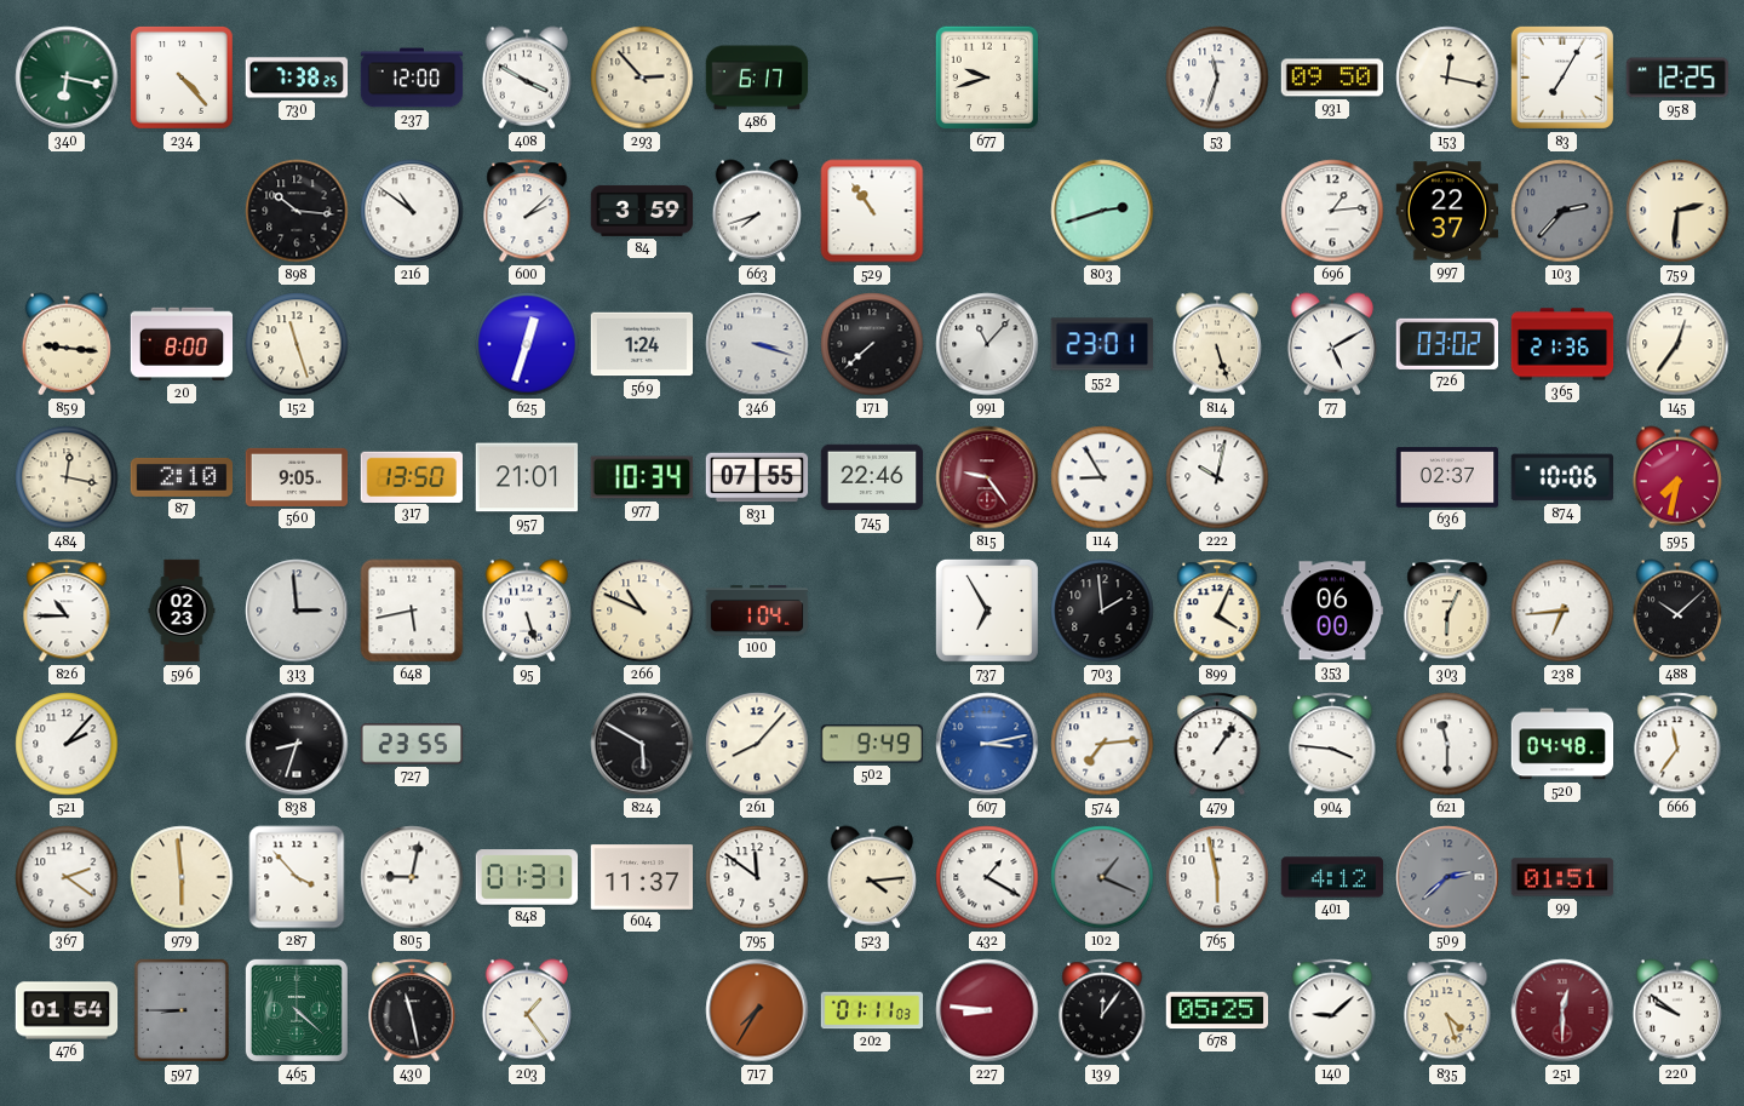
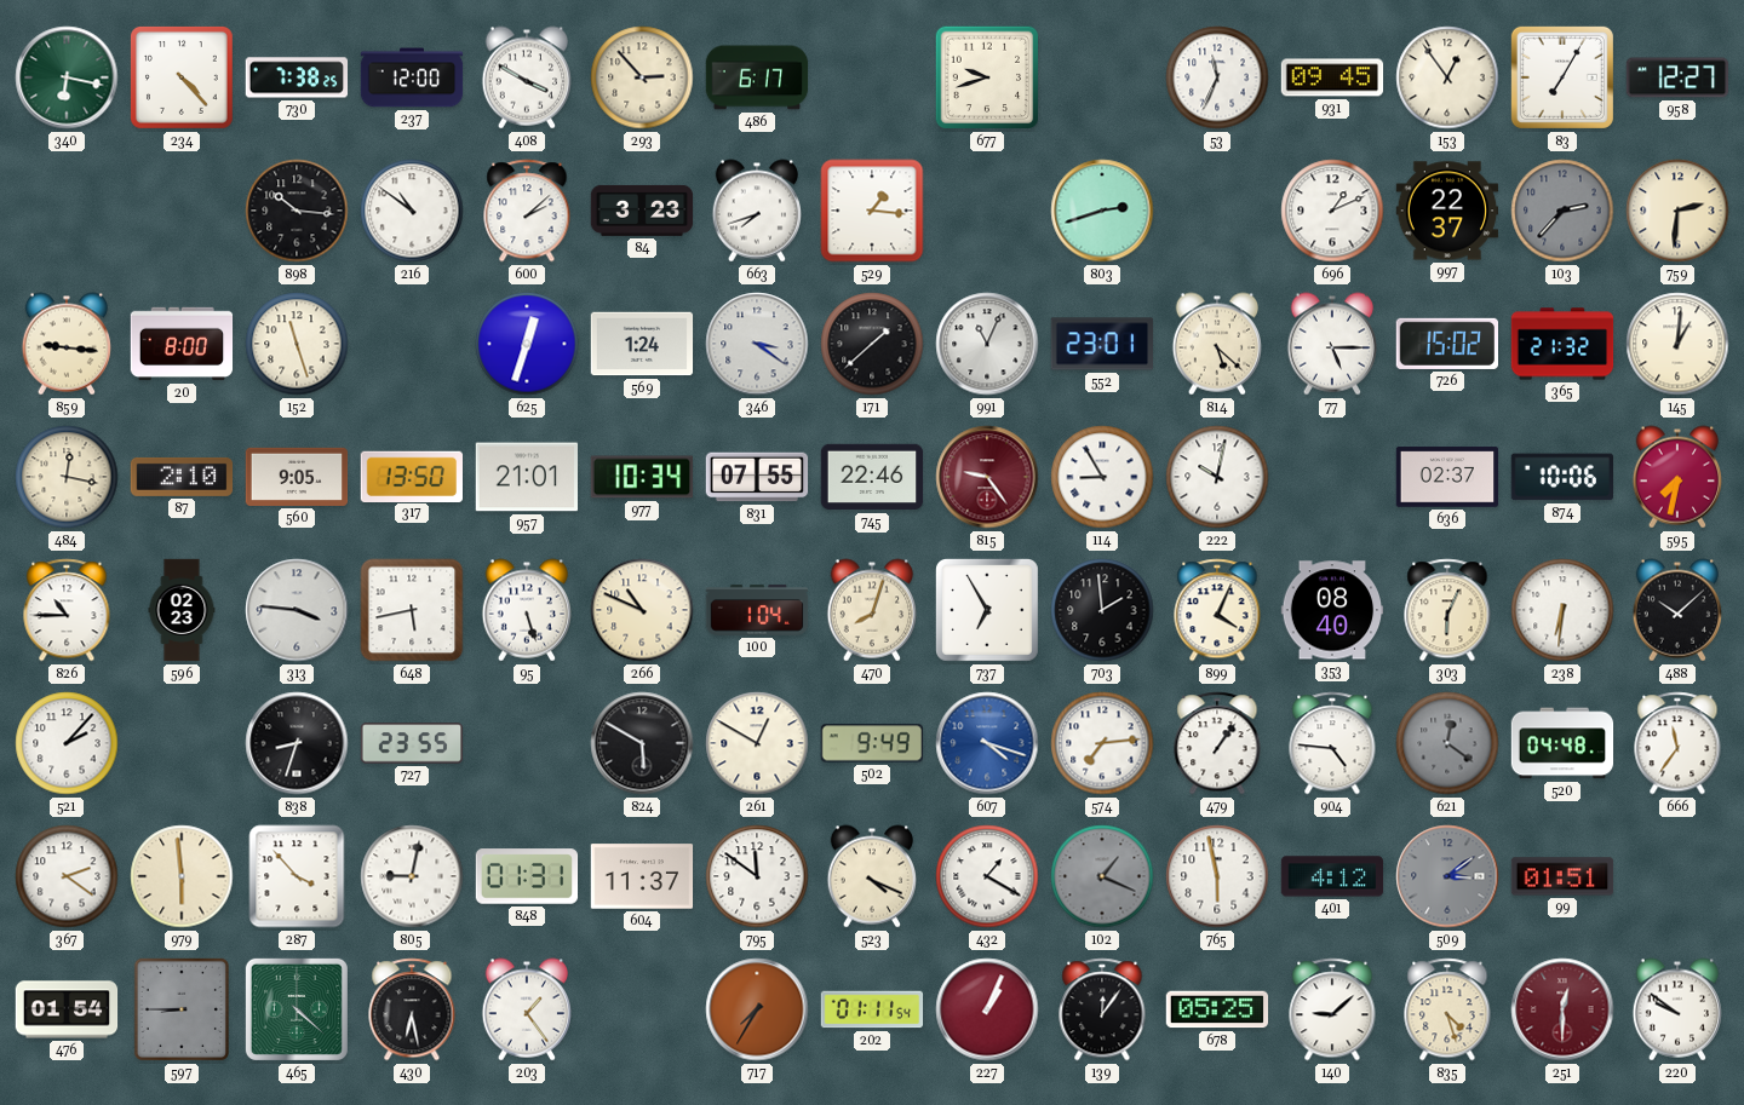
53: 11:33 -> 11:34 (1217, 77)
931: 09:50 -> 09:45 (1332, 77)
153: 12:17 -> 12:54 (1447, 77)
958: 12:25 -> 12:27 (1677, 77)
84: 3:59 -> 3:23 (642, 211)
529: 10:54 -> 1:16 (872, 211)
696: 1:14 -> 1:11 (1332, 211)
346: 3:18 -> 3:21 (757, 344)
171: 7:38 -> 1:38 (872, 344)
991: 11:07 -> 11:04 (987, 344)
814: 5:27 -> 5:22 (1216, 344)
77: 5:10 -> 5:15 (1331, 344)
726: 03:02 -> 15:02 (1446, 344)
365: 21:36 -> 21:32 (1562, 344)
145: 12:36 -> 1:01 (1677, 344)
313: 2:59 -> 3:46 (297, 610)
470: none -> 8:03 (871, 610)
353: 06:00 -> 08:40 (1332, 610)
238: 6:44 -> 6:31 (1562, 610)
261: 8:07 -> 12:50 (757, 743)
607: 3:13 -> 4:18 (987, 743)
904: 3:46 -> 4:46 (1332, 743)
621: 11:30 -> 12:21 (1447, 743)
621 dial: white -> grey (1447, 743)
523: 4:14 -> 4:19 (871, 876)
509: 2:38 -> 3:09 (1447, 876)
430: 11:28 -> 6:28 (412, 1009)
202: 01:11:03 -> 01:11:54 (872, 1009)
227: 8:46 -> 1:04 (987, 1009)
